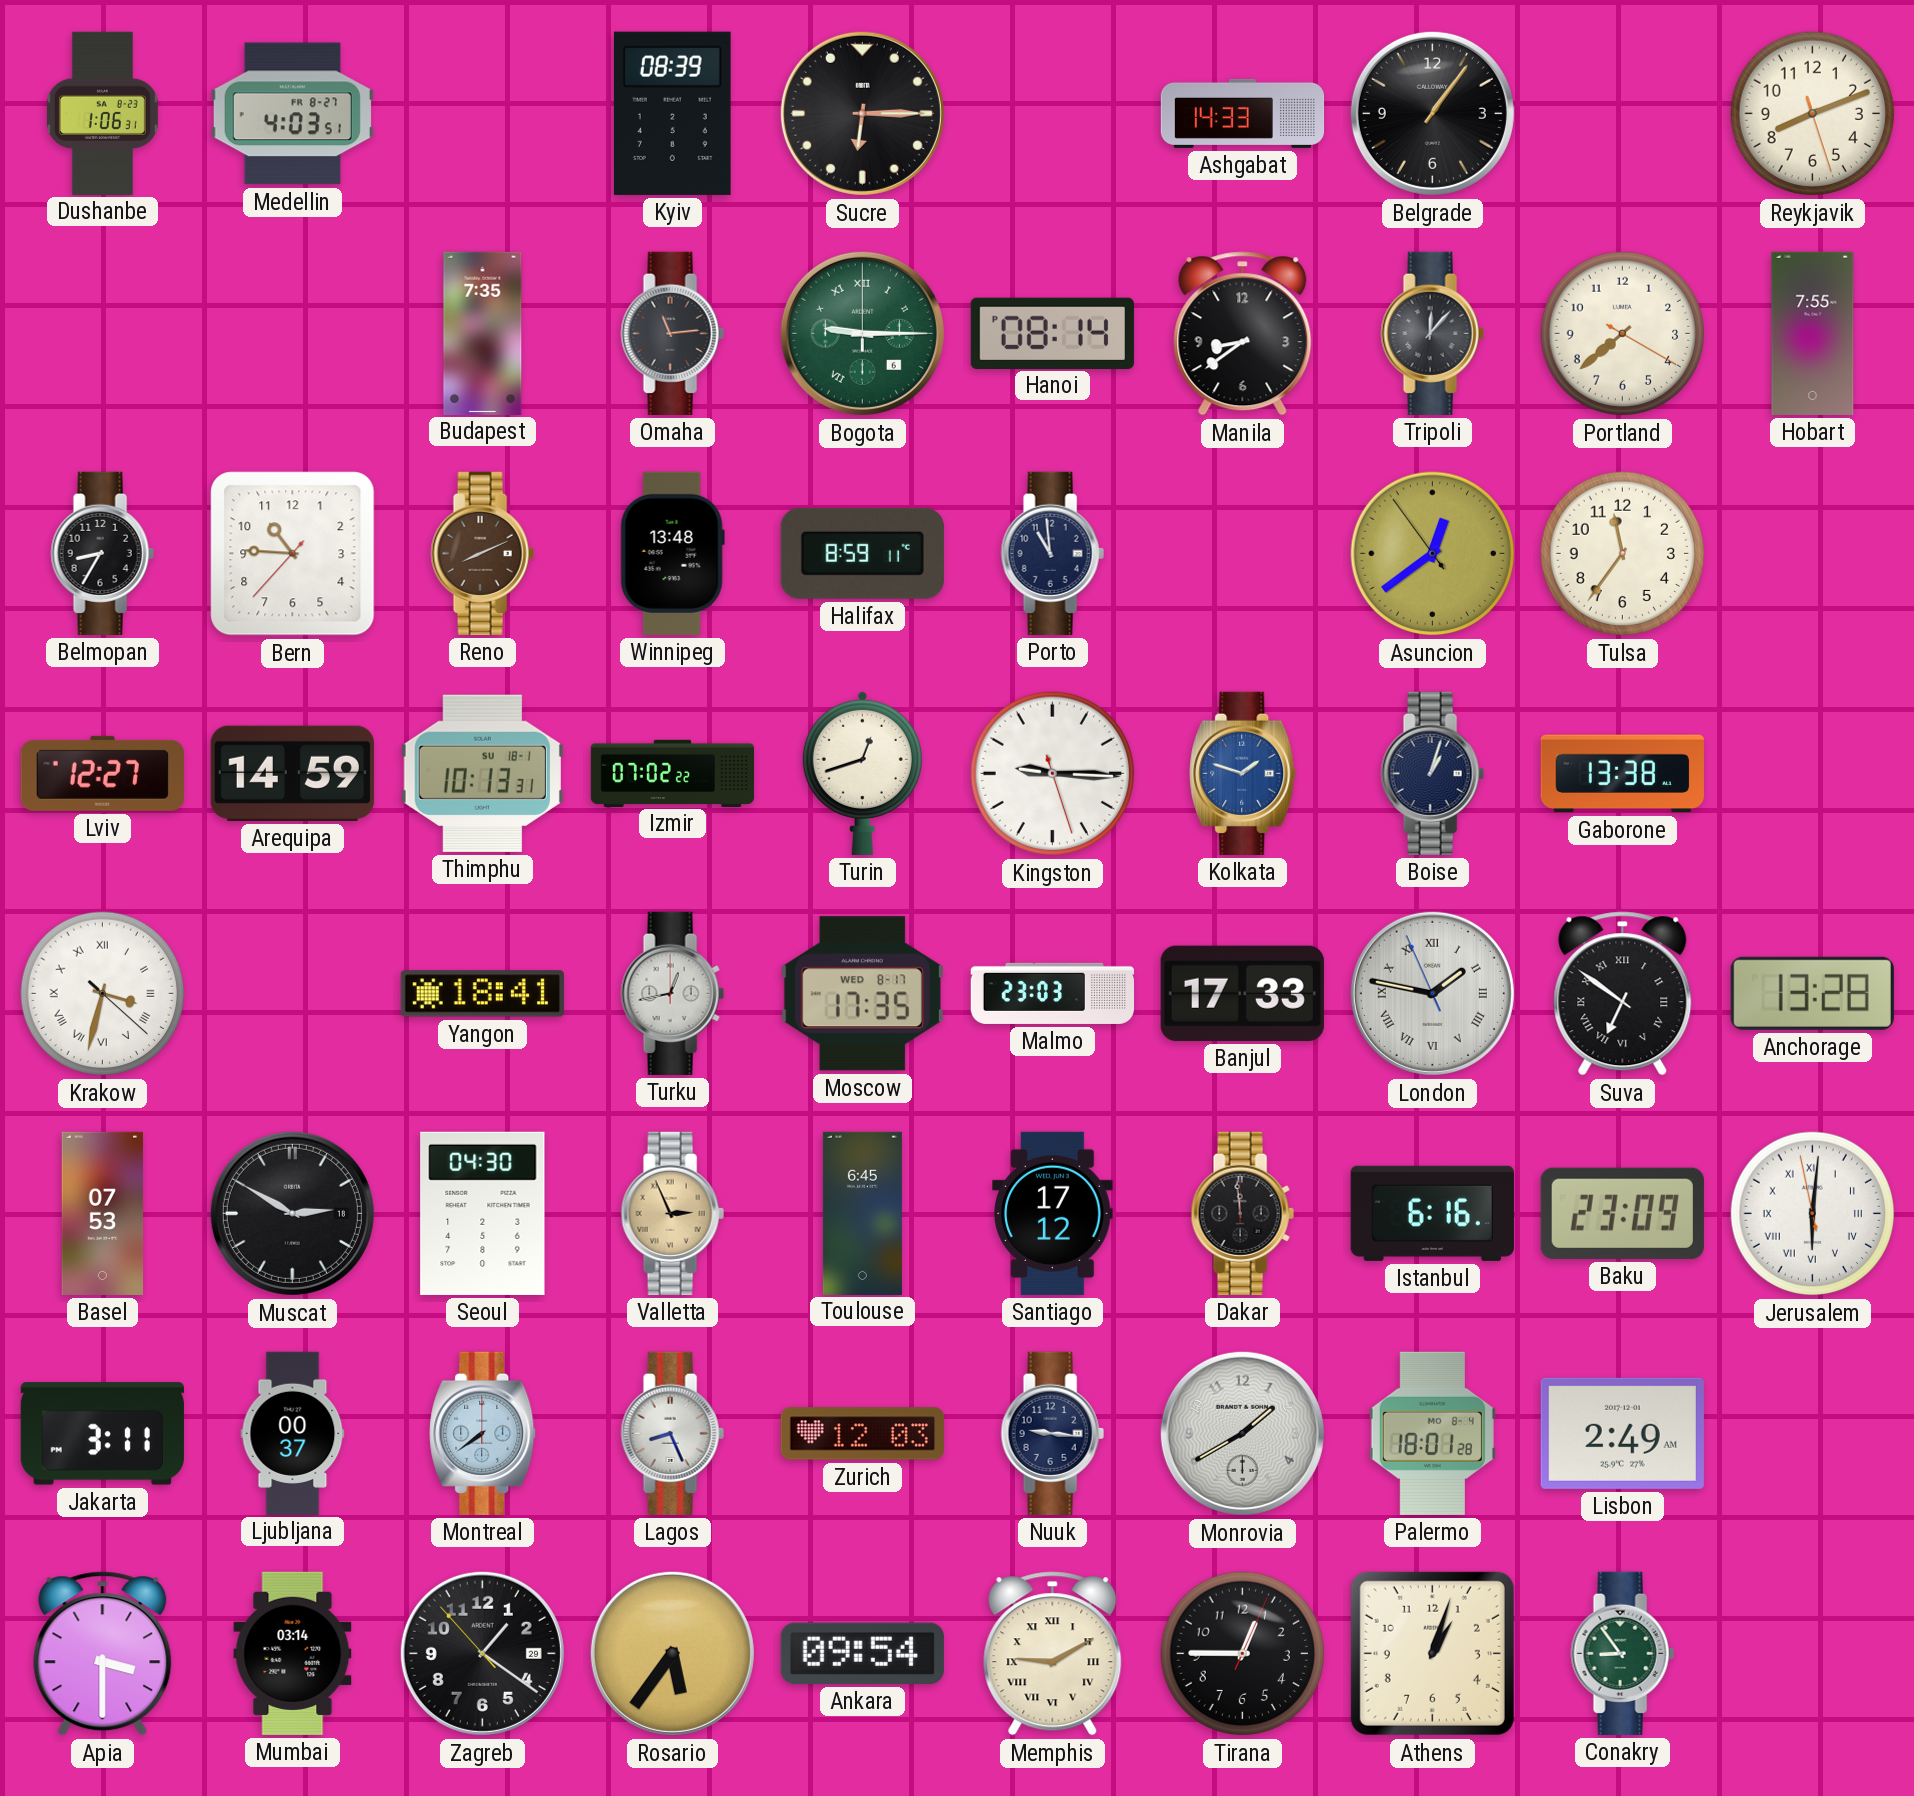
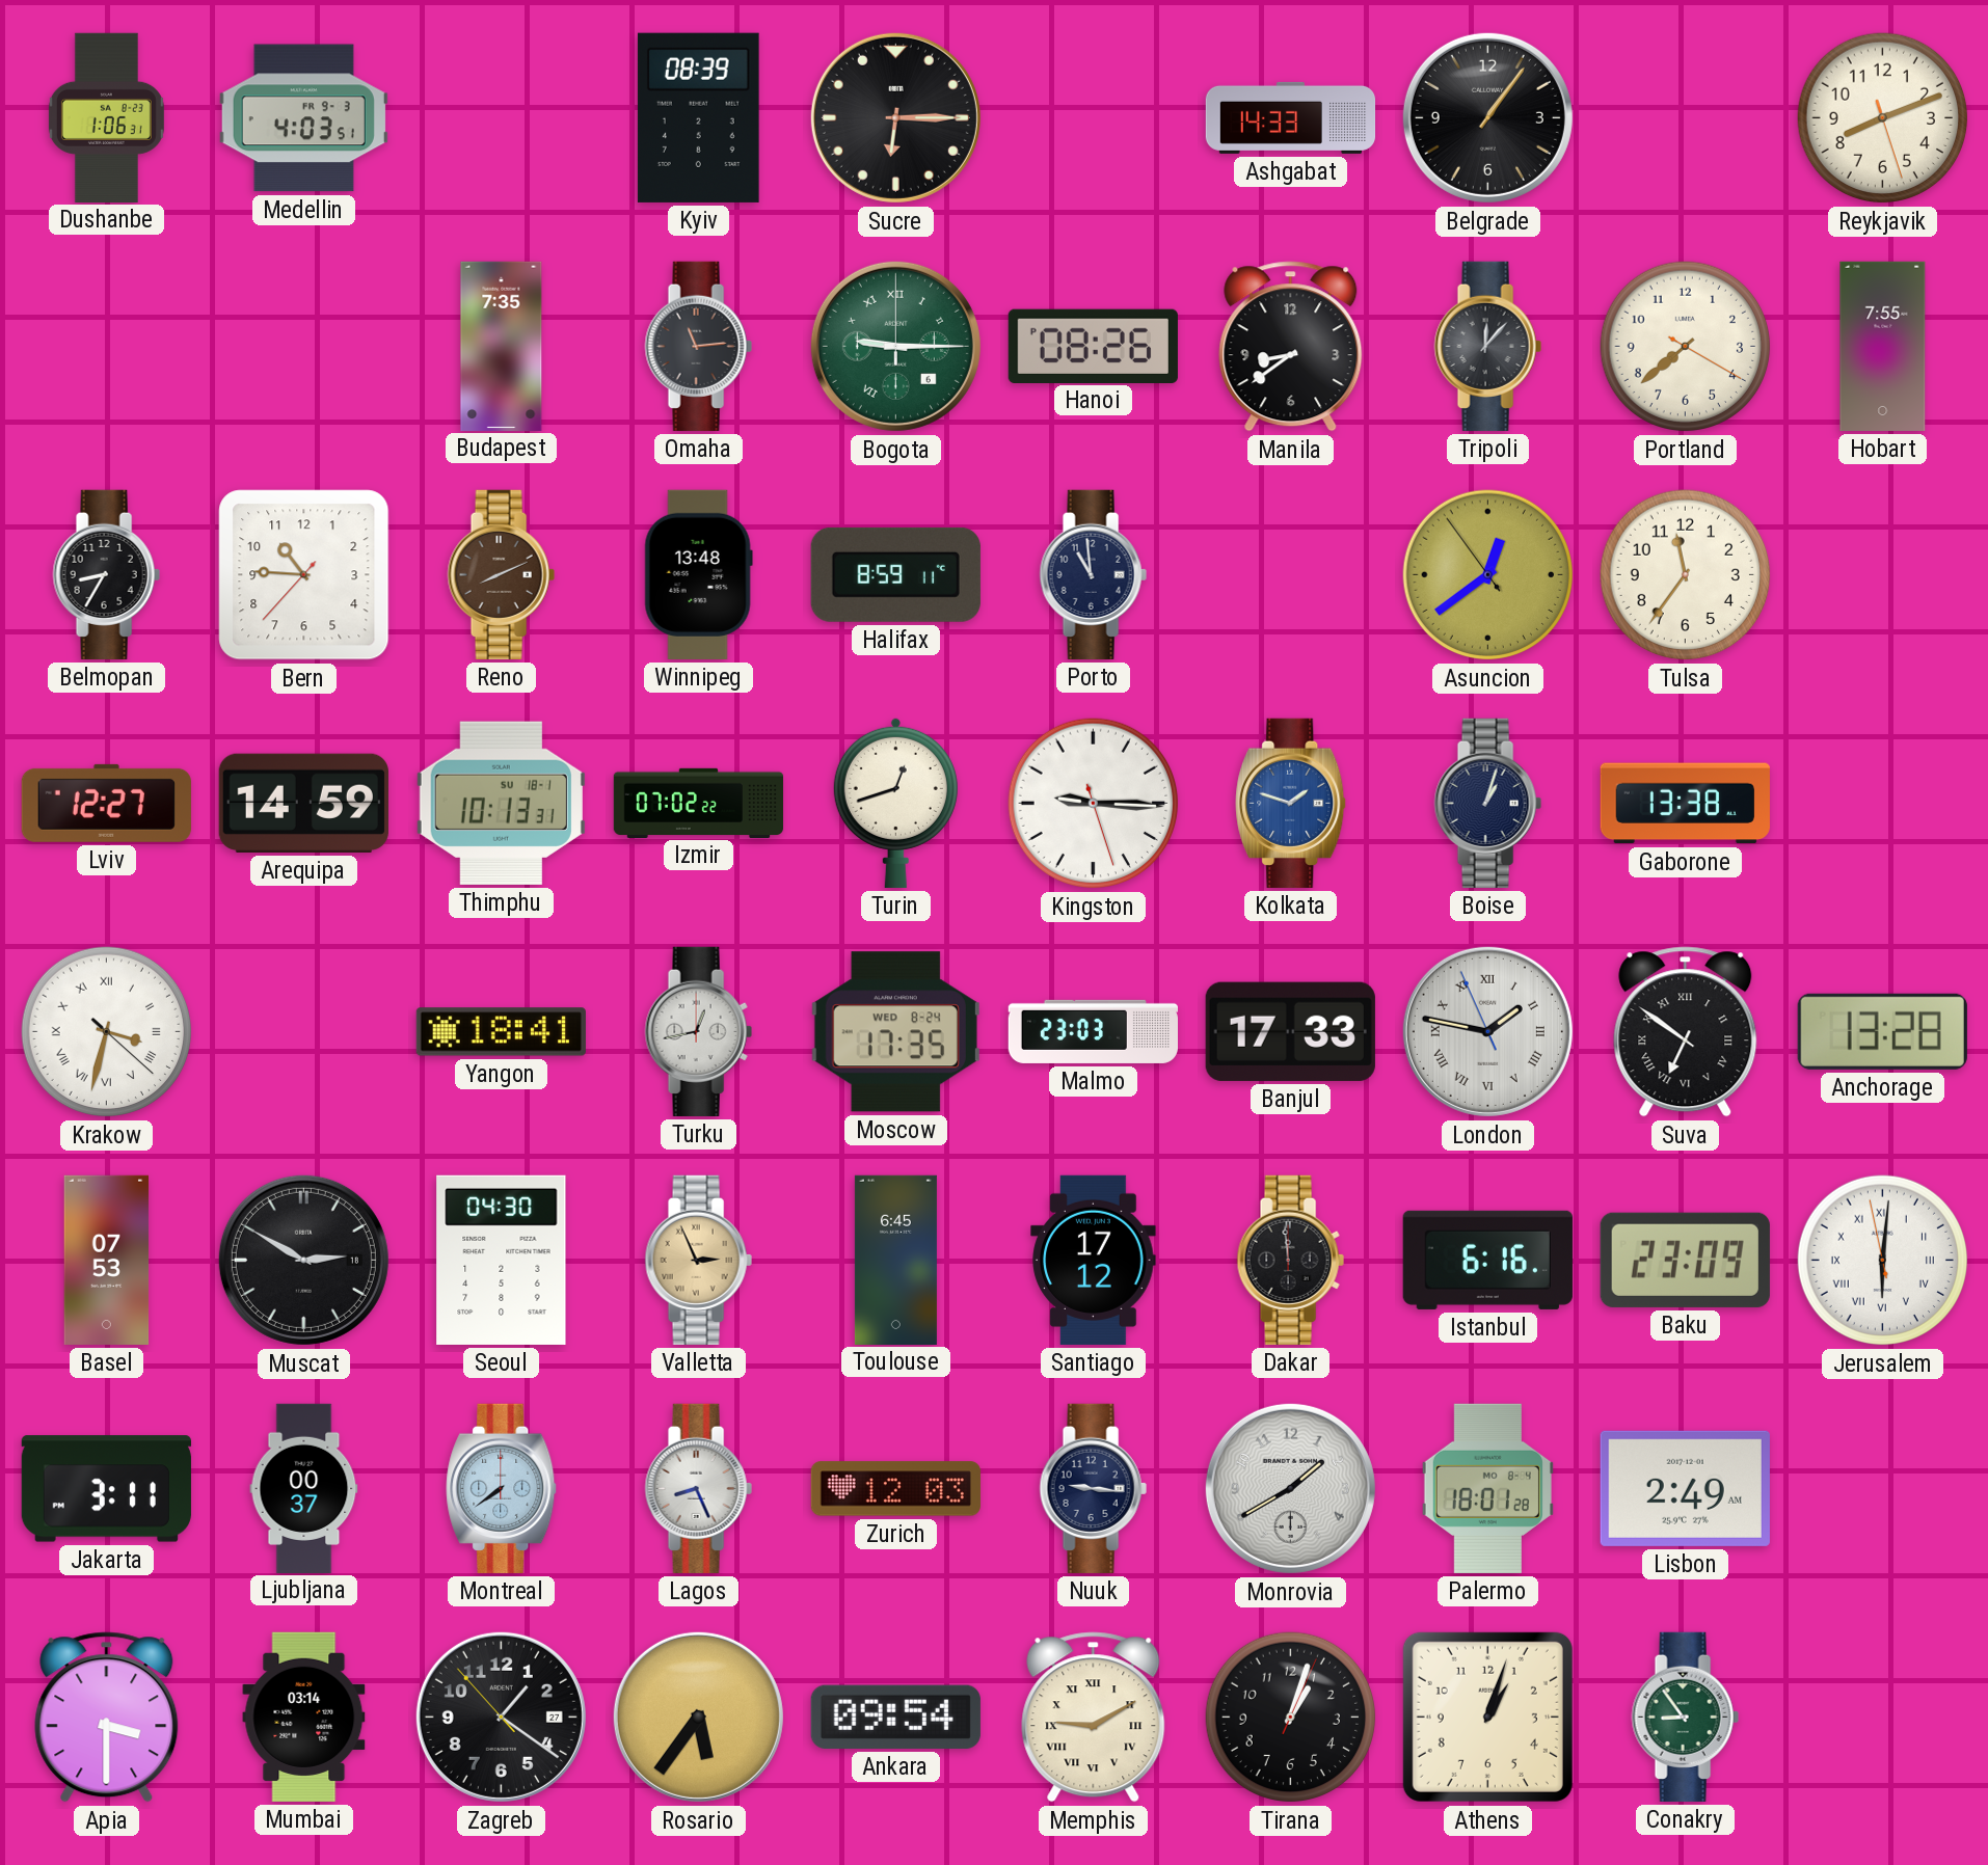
Medellin date: FR 8-27 -> FR 9-3 (303, 118)
Hanoi: 08:14 -> 08:26 (1093, 346)
Moscow date: WED 8-17 -> WED 8-24 (895, 1032)
Zagreb date: 29 -> 27 (501, 1717)
Tirana: 12:45 -> 1:03 (1291, 1718)
